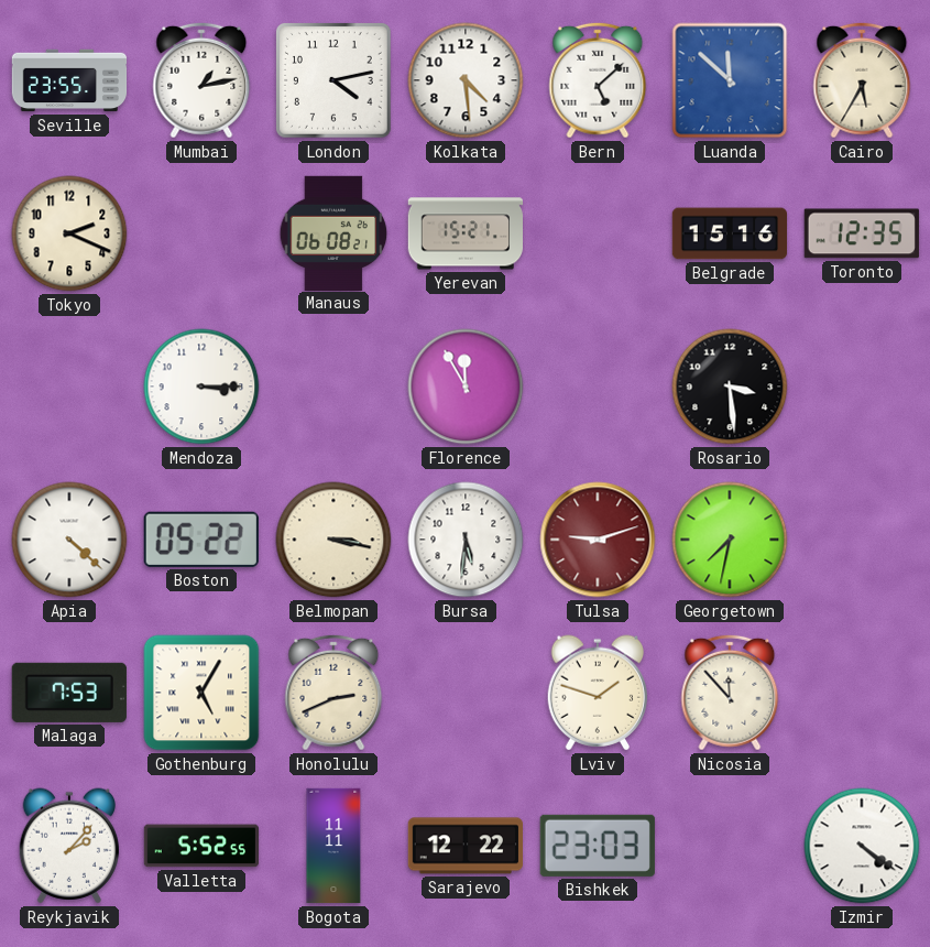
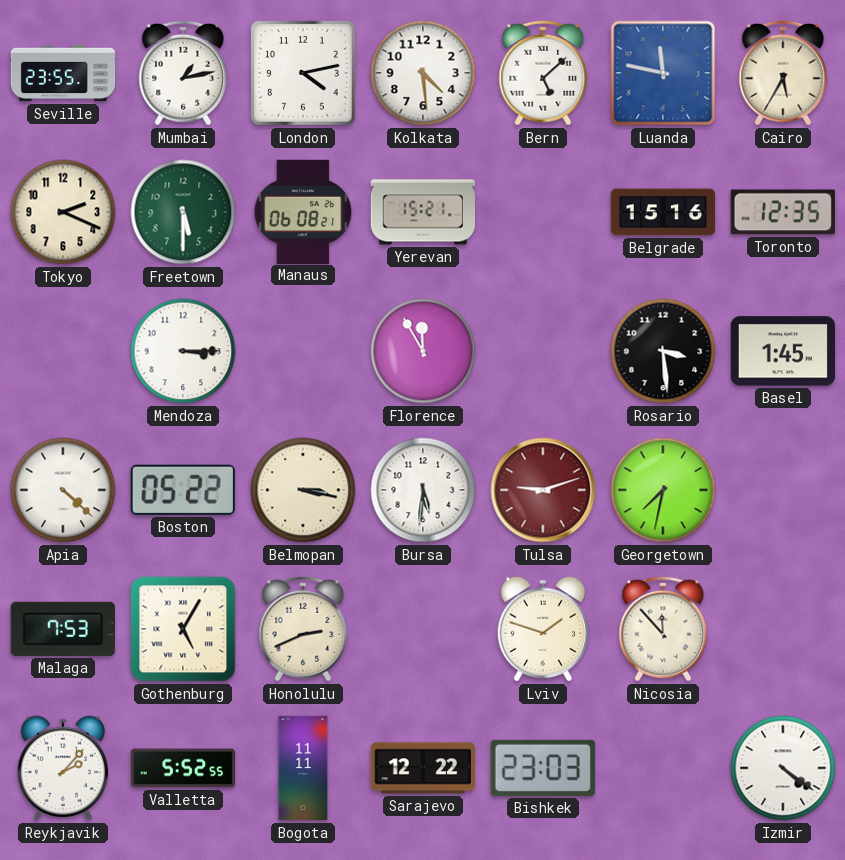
Luanda: 11:52 -> 11:47 (663, 73)
Freetown: none -> 5:30 (183, 212)
Basel: none -> 1:45 (782, 351)
